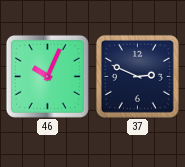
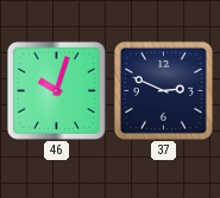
46: 10:04 -> 10:03 (56, 90)
